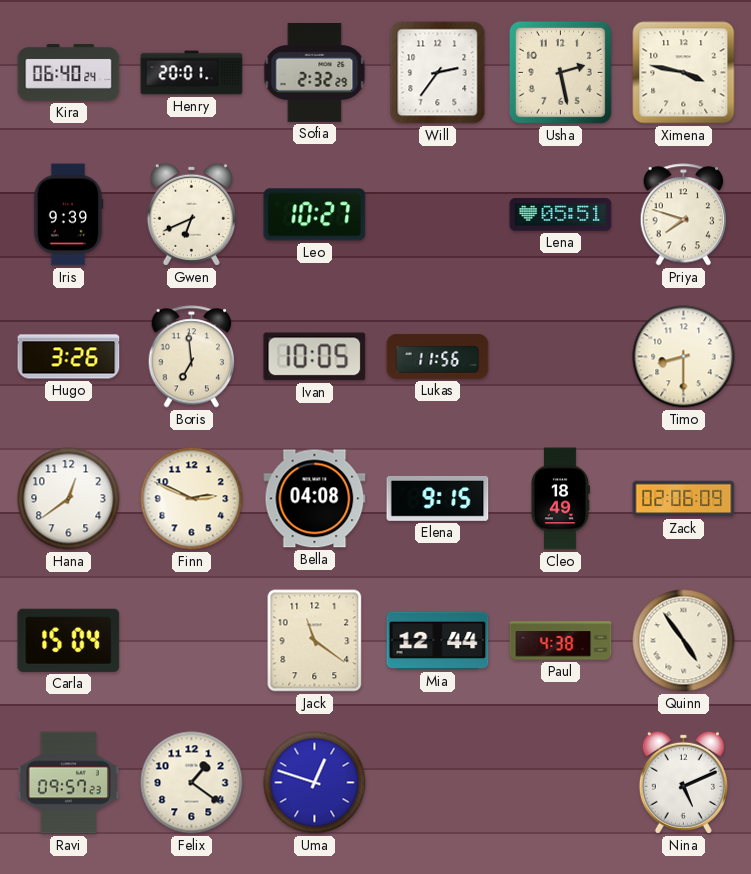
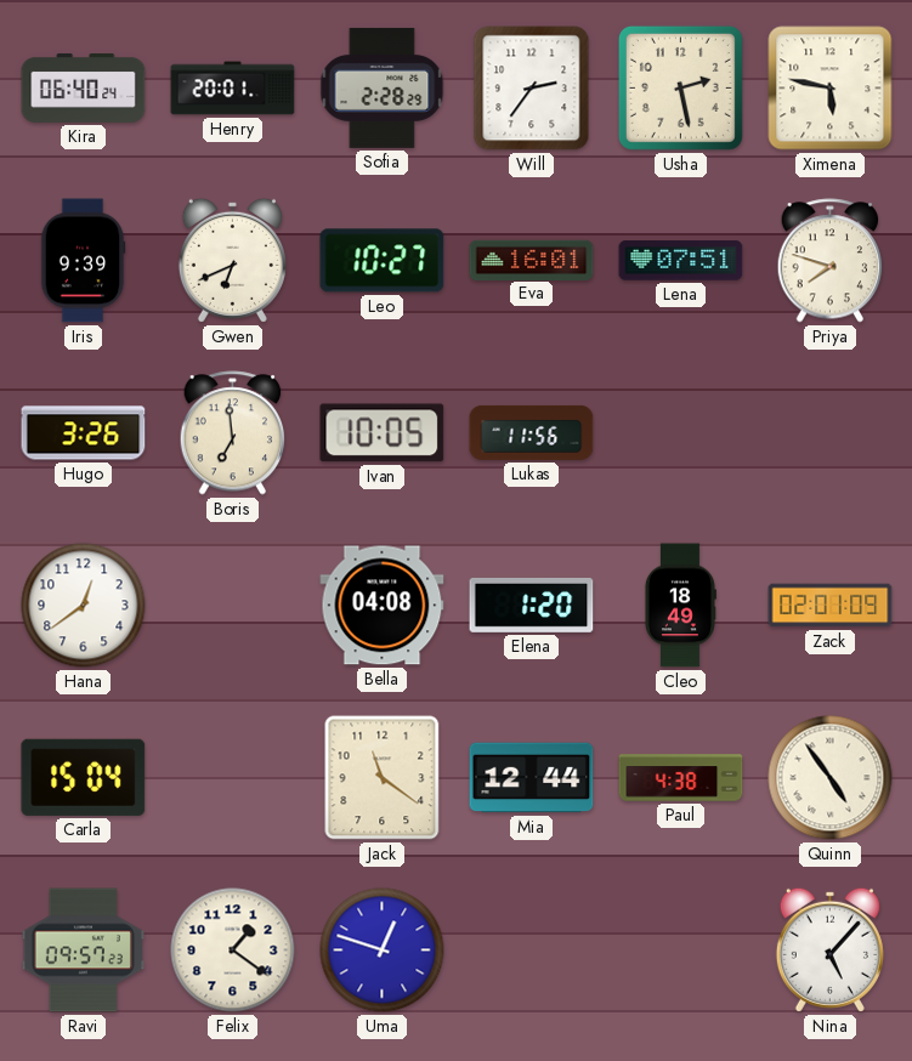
Sofia: 2:32 -> 2:28 (383, 87)
Ximena: 3:47 -> 5:47 (831, 89)
Eva: none -> 16:01 (532, 260)
Lena: 05:51 -> 07:51 (681, 261)
Timo: 8:30 -> none (684, 357)
Finn: 2:49 -> none (192, 499)
Elena: 9:15 -> 1:20 (532, 605)
Zack: 02:06 -> 02:01 (831, 606)
Nina: 5:11 -> 5:07 (829, 949)
